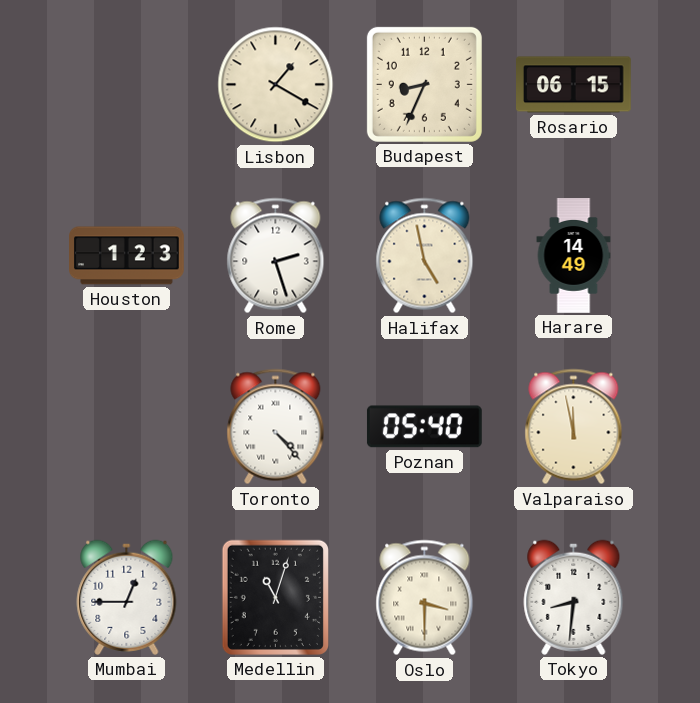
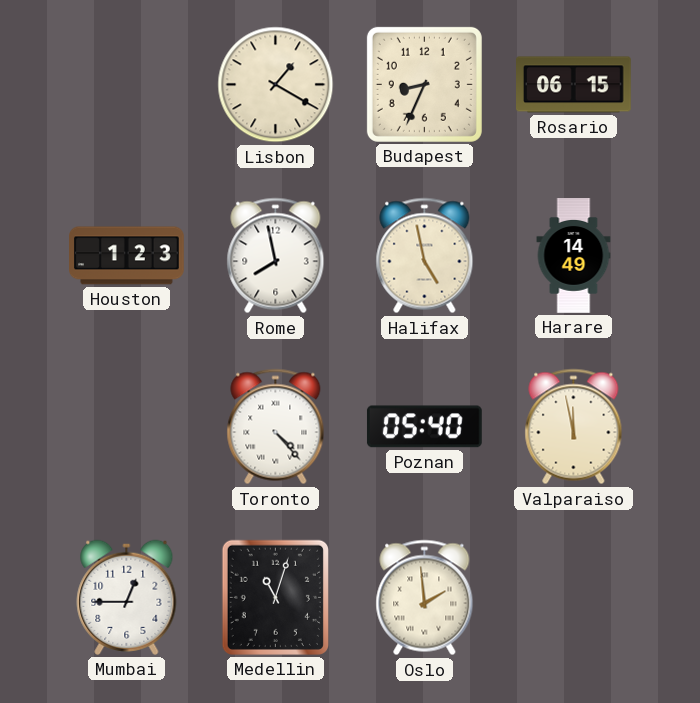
Rome: 2:27 -> 7:58 (276, 256)
Oslo: 3:30 -> 1:59 (425, 598)
Tokyo: 8:31 -> none (574, 597)
